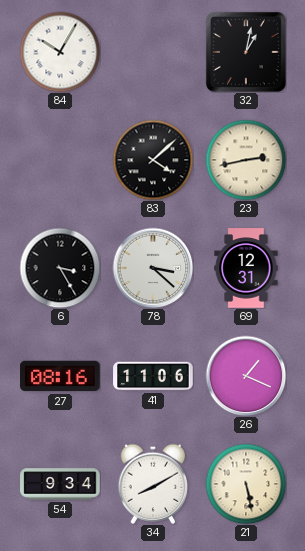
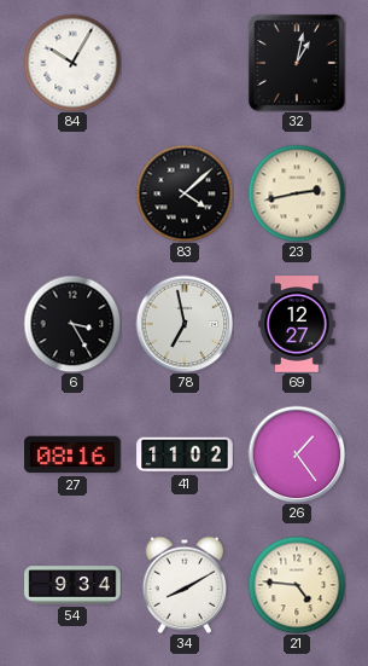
78: 3:22 -> 6:58 (185, 324)
69: 12:31 -> 12:27 (297, 324)
41: 11:06 -> 11:02 (185, 454)
26: 1:19 -> 1:24 (297, 454)
21: 5:28 -> 4:46 (297, 585)
